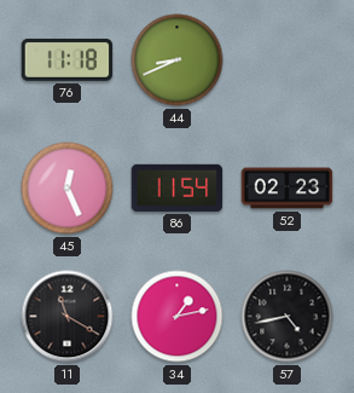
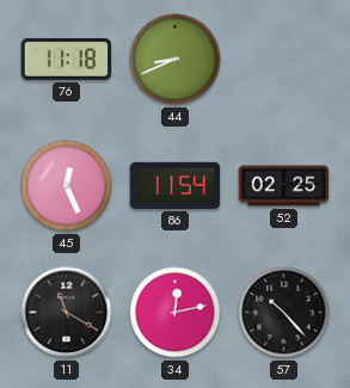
52: 02:23 -> 02:25 (284, 186)
34: 1:13 -> 12:13 (176, 313)
57: 4:43 -> 10:23 (284, 313)
